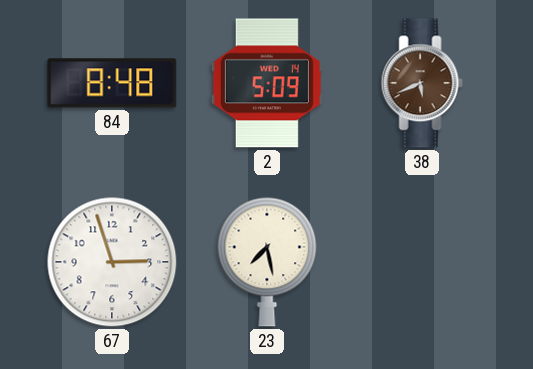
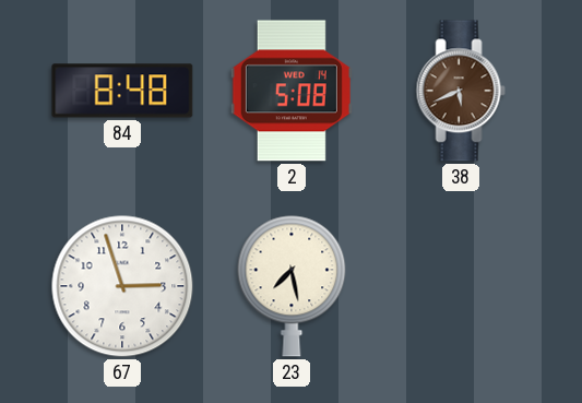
2: 5:09 -> 5:08 (292, 91)
